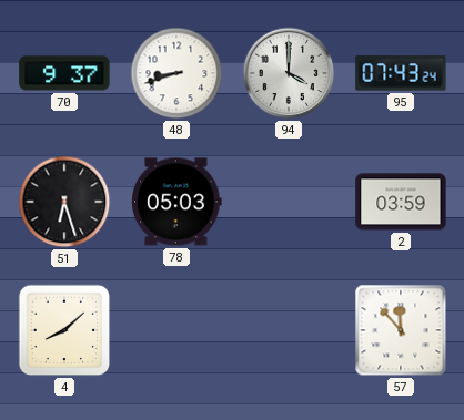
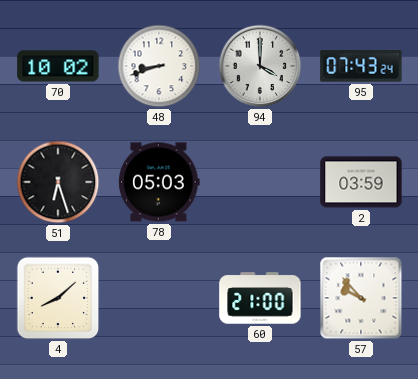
70: 9:37 -> 10:02 (58, 66)
60: none -> 21:00 (260, 298)
57: 11:53 -> 9:53 (361, 298)
